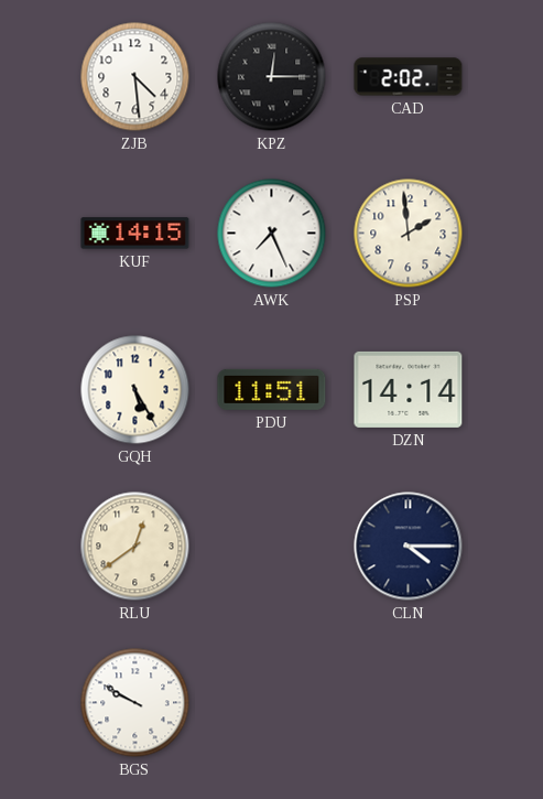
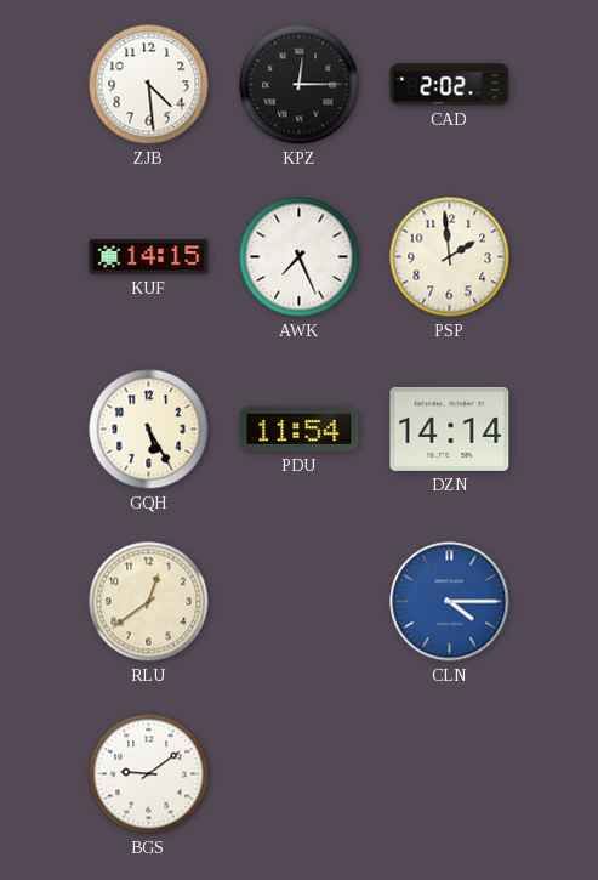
PDU: 11:51 -> 11:54 (300, 428)
CLN dial: navy -> blue (450, 602)
BGS: 9:50 -> 9:09 (149, 774)
